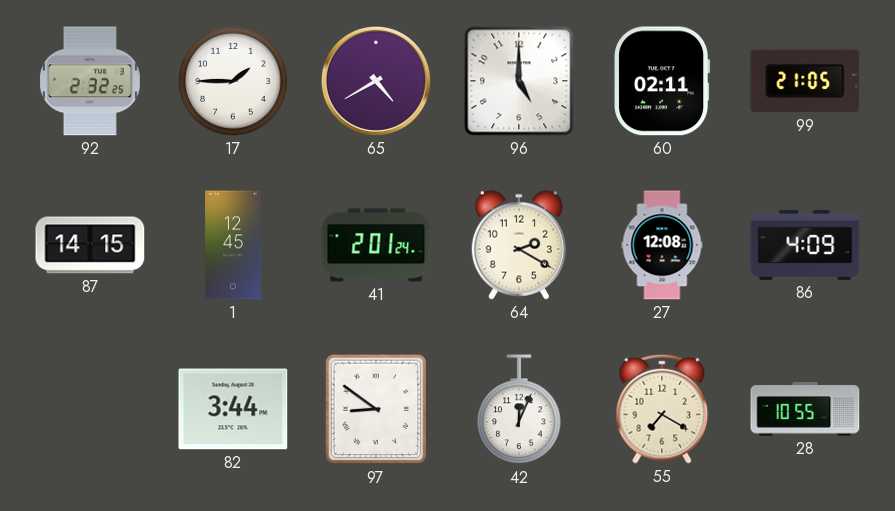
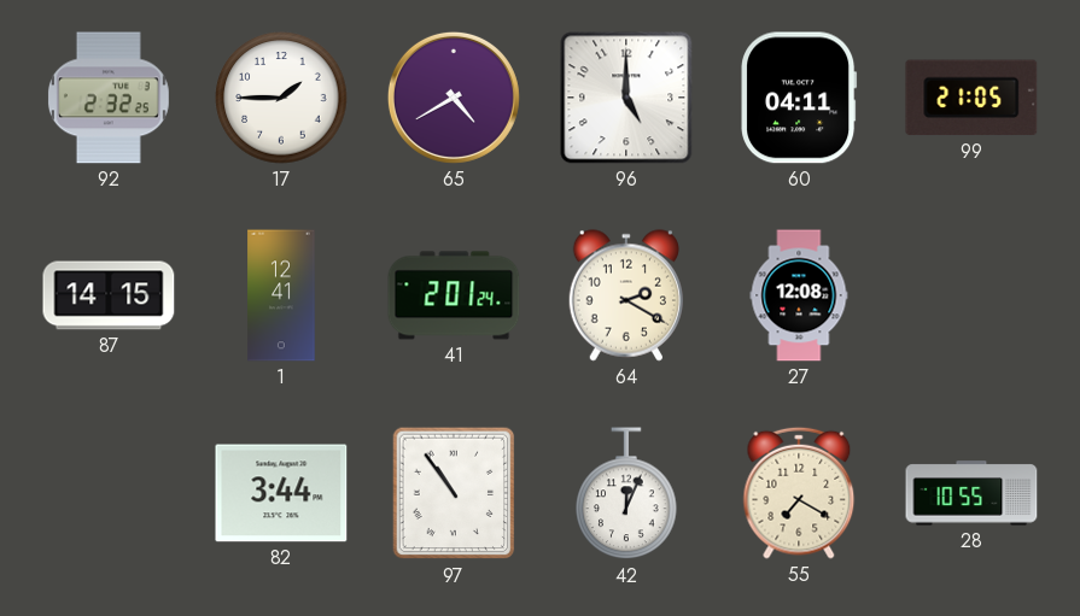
60: 02:11 -> 04:11 (799, 98)
1: 12:45 -> 12:41 (281, 295)
86: 4:09 -> none (805, 245)
97: 8:51 -> 10:54 (454, 493)
